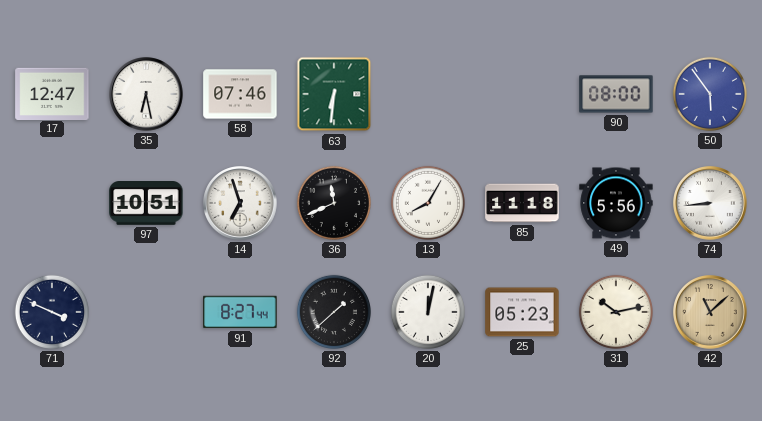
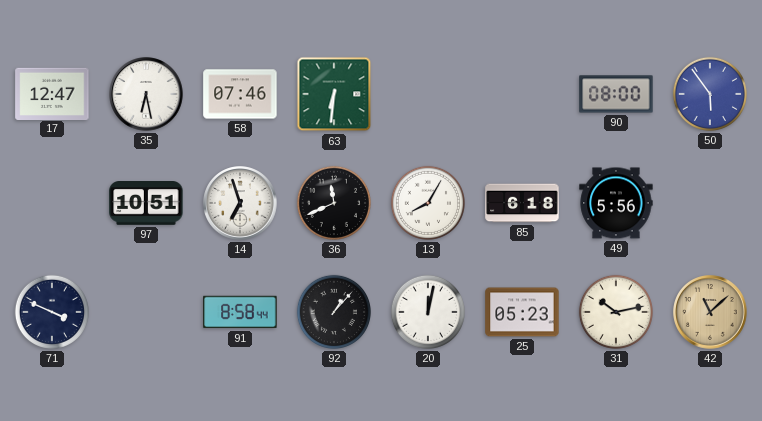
85: 11:18 -> 6:18 (522, 203)
74: 8:44 -> none (710, 203)
91: 8:27 -> 8:58 (240, 312)
92: 1:38 -> 1:07 (334, 312)
